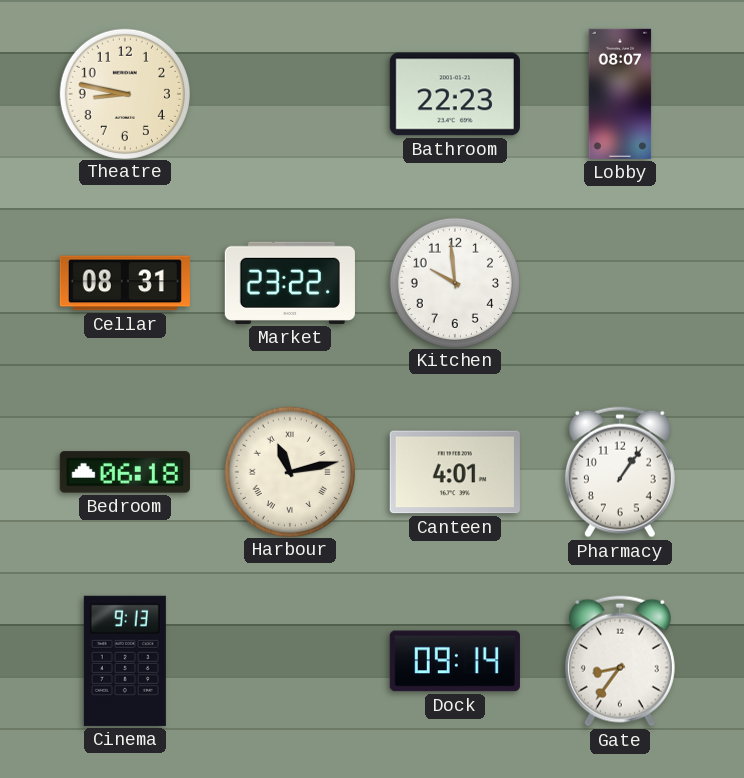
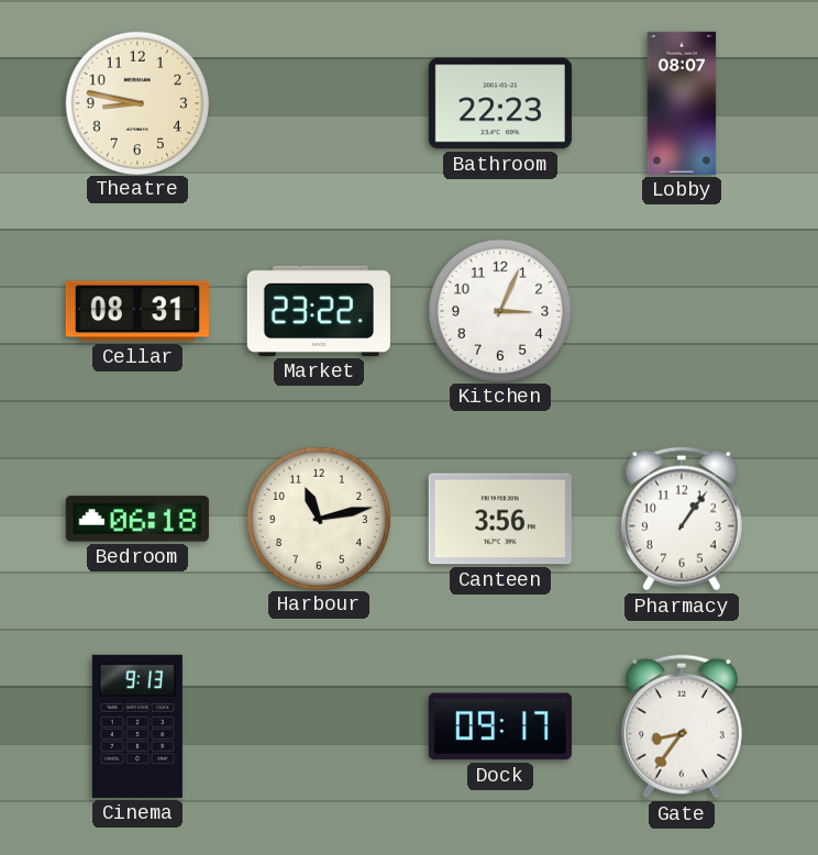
Kitchen: 9:59 -> 3:04 (499, 310)
Harbour numerals: Roman -> Arabic (318, 518)
Canteen: 4:01 -> 3:56 (500, 519)
Dock: 09:14 -> 09:17 (500, 726)
